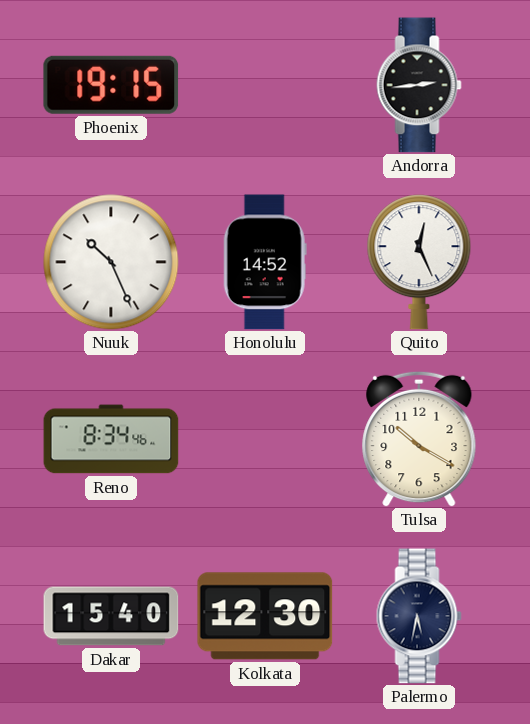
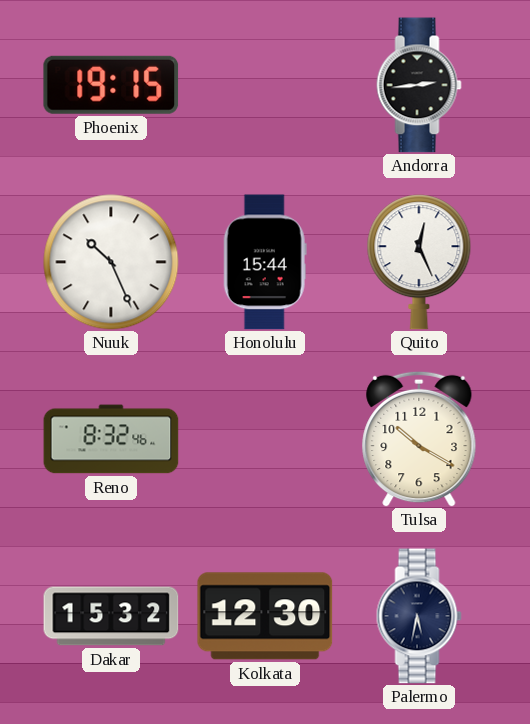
Honolulu: 14:52 -> 15:44 (265, 262)
Reno: 8:34 -> 8:32 (111, 439)
Dakar: 15:40 -> 15:32 (111, 616)
